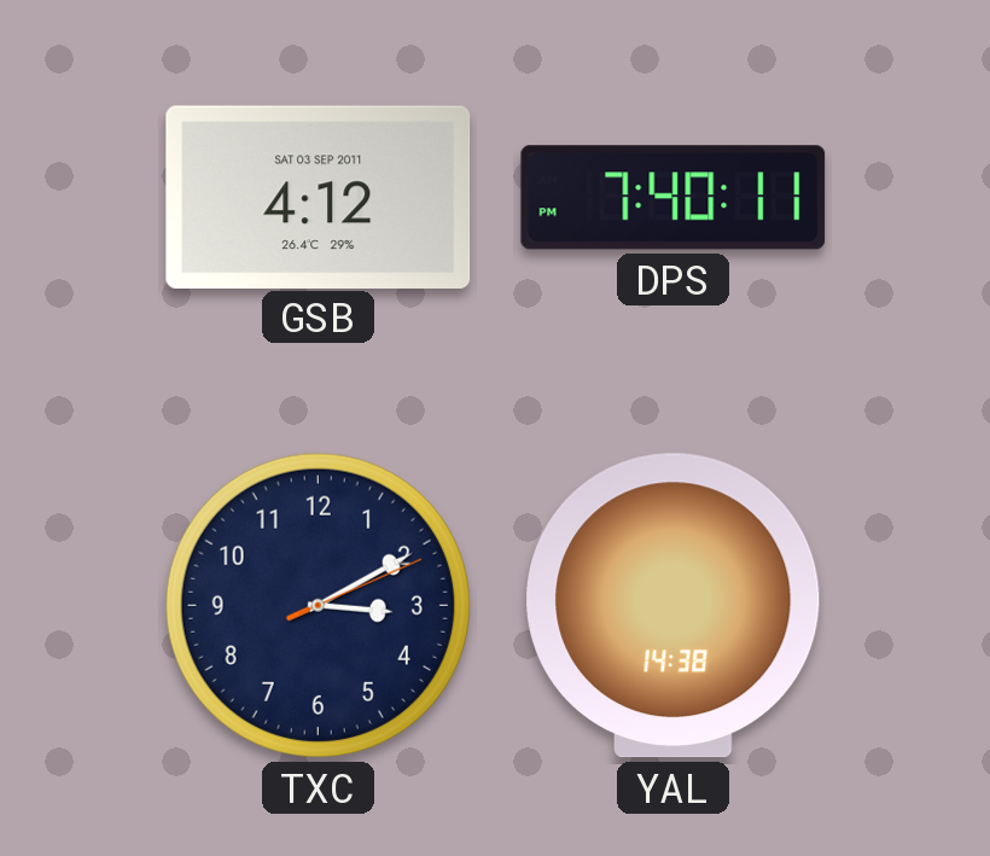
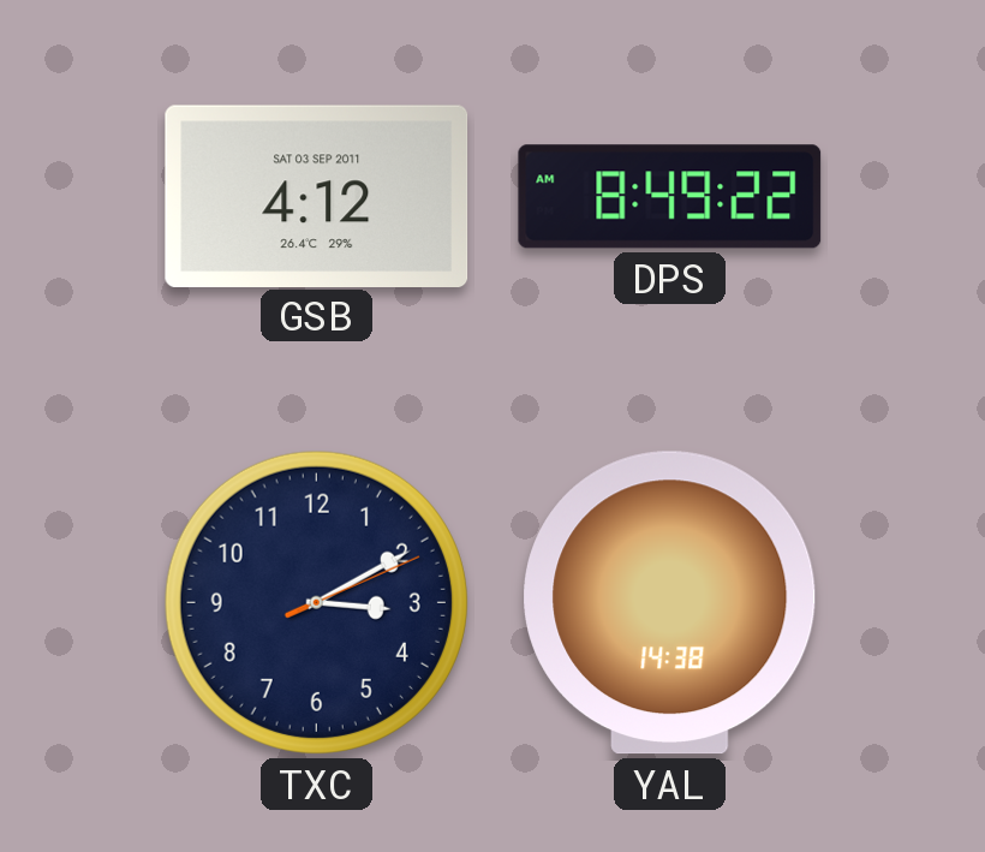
DPS: 7:40 -> 8:49 (670, 197)
